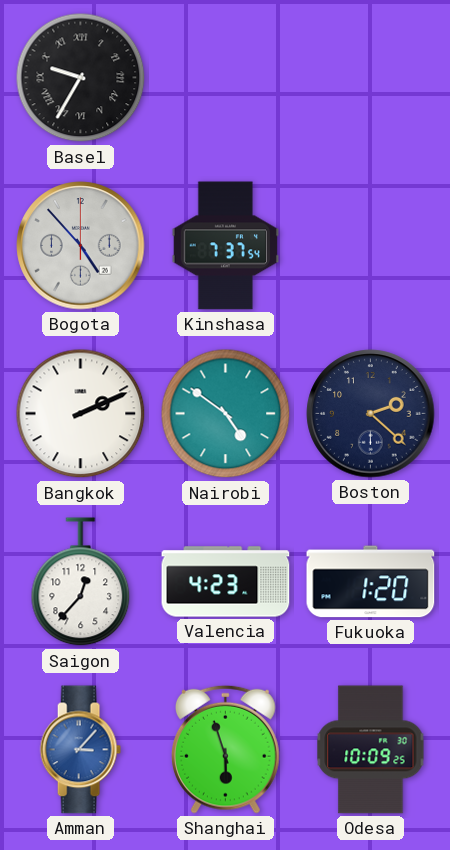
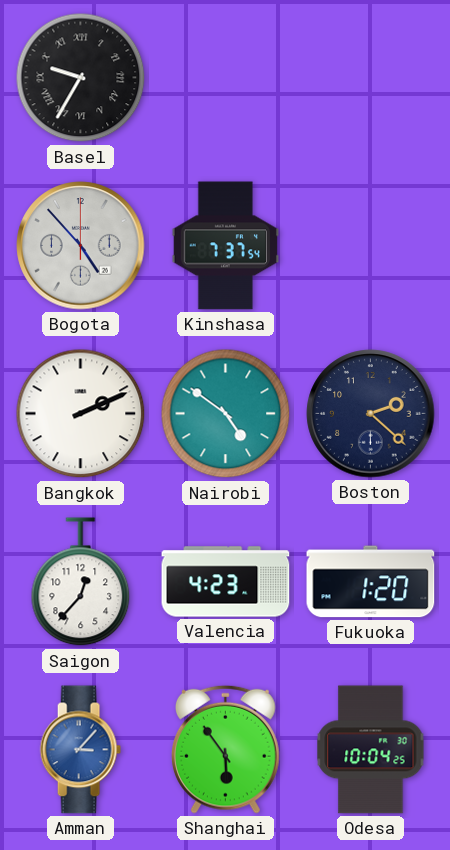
Shanghai: 5:57 -> 5:54 (225, 749)
Odesa: 10:09 -> 10:04 (371, 750)
